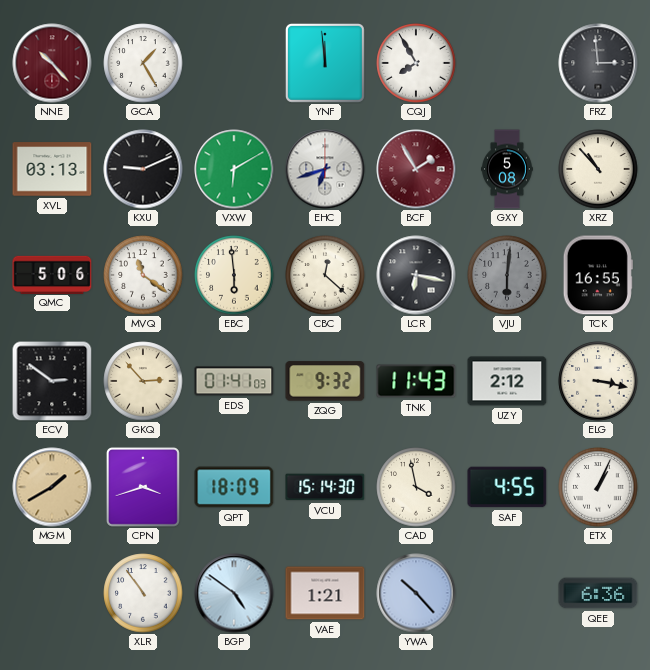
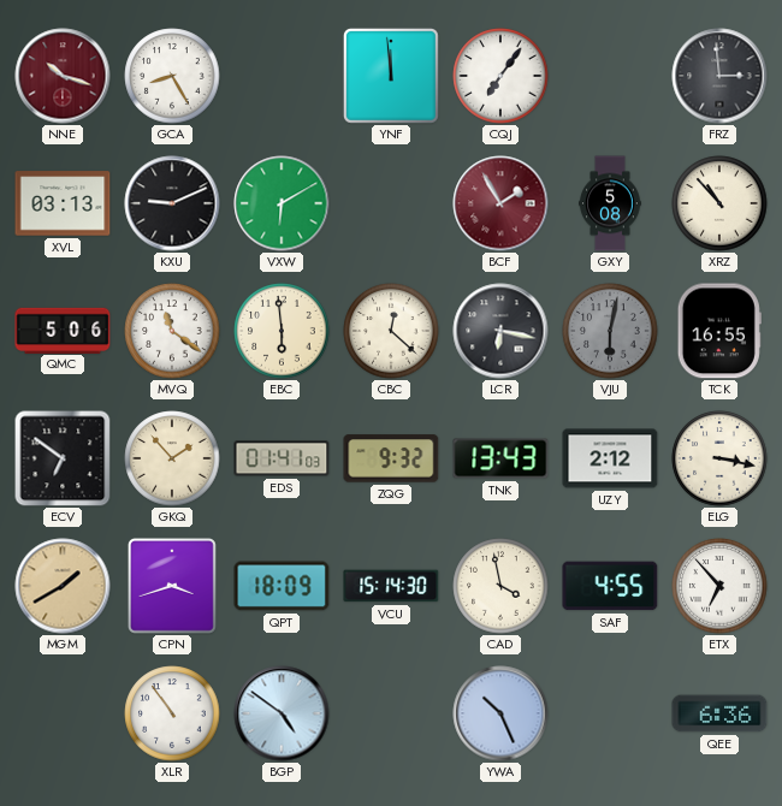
NNE: 10:23 -> 10:18 (63, 76)
GCA: 1:25 -> 8:25 (172, 76)
CQJ: 7:55 -> 7:06 (500, 76)
EHC: 6:42 -> none (325, 169)
VJU: 6:01 -> 6:02 (610, 331)
ECV: 2:51 -> 6:51 (63, 458)
GKQ: 2:53 -> 1:53 (172, 458)
TNK: 11:43 -> 13:43 (500, 458)
ETX: 1:04 -> 6:53 (719, 586)
VAE: 1:21 -> none (325, 593)
YWA: 10:23 -> 10:26 (500, 713)
